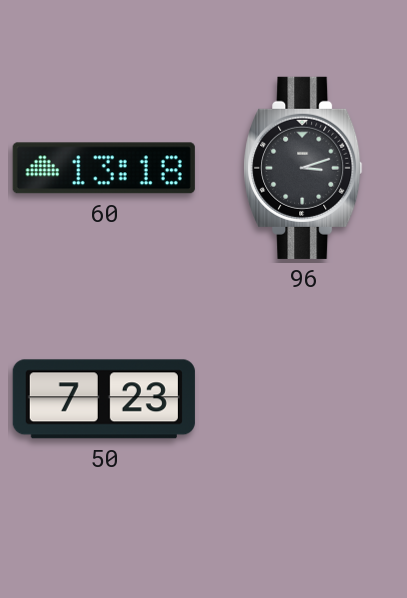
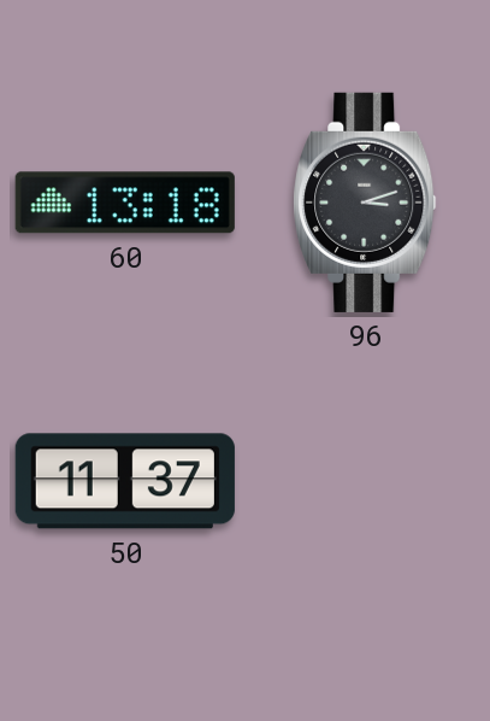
50: 7:23 -> 11:37 (125, 481)
